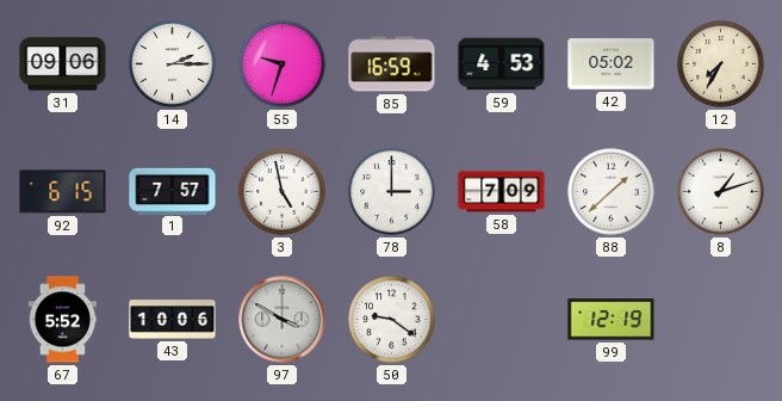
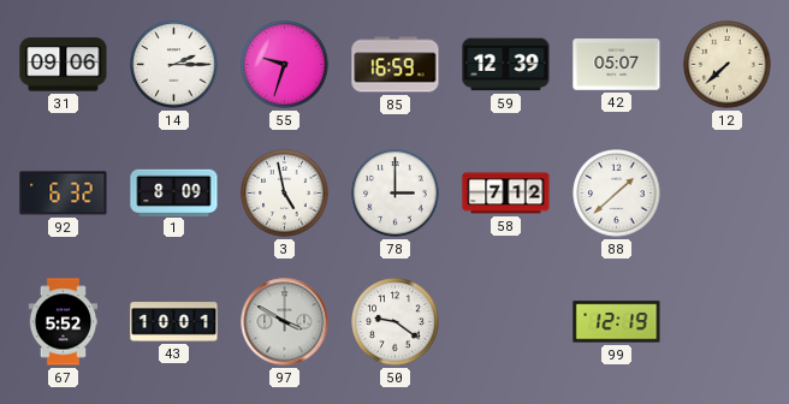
59: 4:53 -> 12:39 (506, 65)
42: 05:02 -> 05:07 (617, 65)
12: 7:35 -> 7:38 (728, 65)
92: 6:15 -> 6:32 (64, 194)
1: 7:57 -> 8:09 (174, 192)
58: 7:09 -> 7:12 (506, 194)
8: 1:12 -> none (721, 192)
43: 10:06 -> 10:01 (174, 322)
